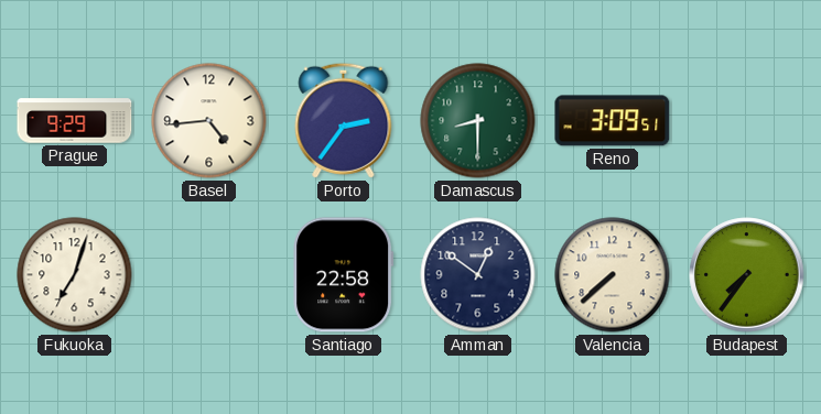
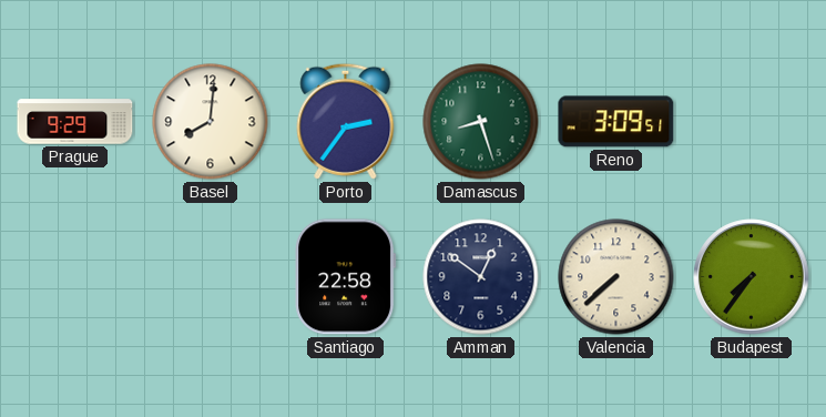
Basel: 4:44 -> 8:01 (211, 122)
Damascus: 8:30 -> 8:27 (481, 122)
Fukuoka: 7:03 -> none (75, 275)
